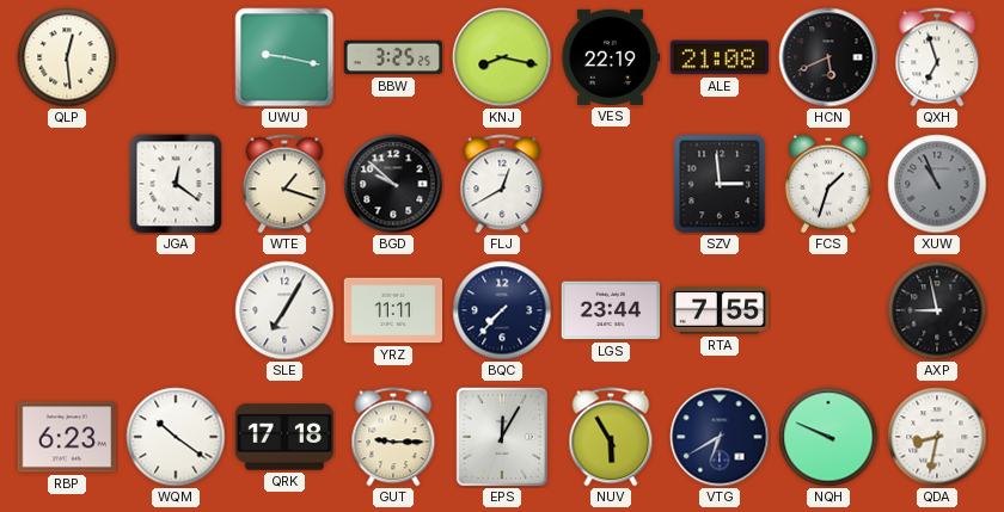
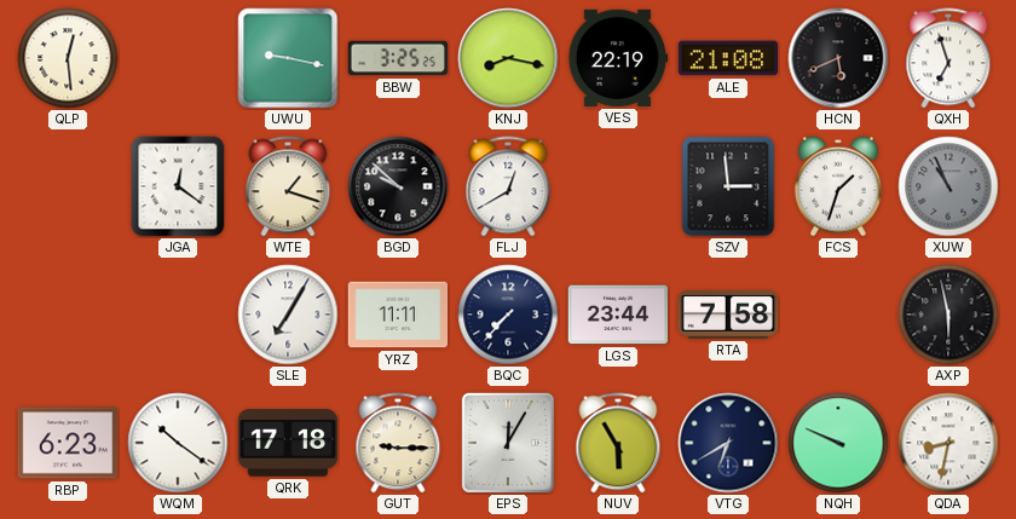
RTA: 7:55 -> 7:58 (728, 316)
AXP: 8:58 -> 5:58 (948, 315)
